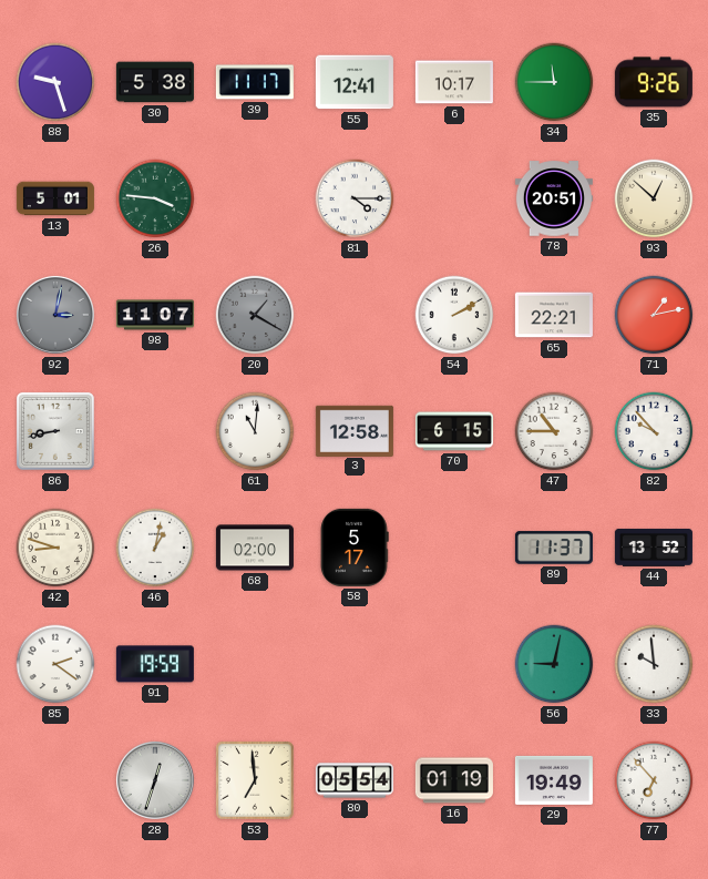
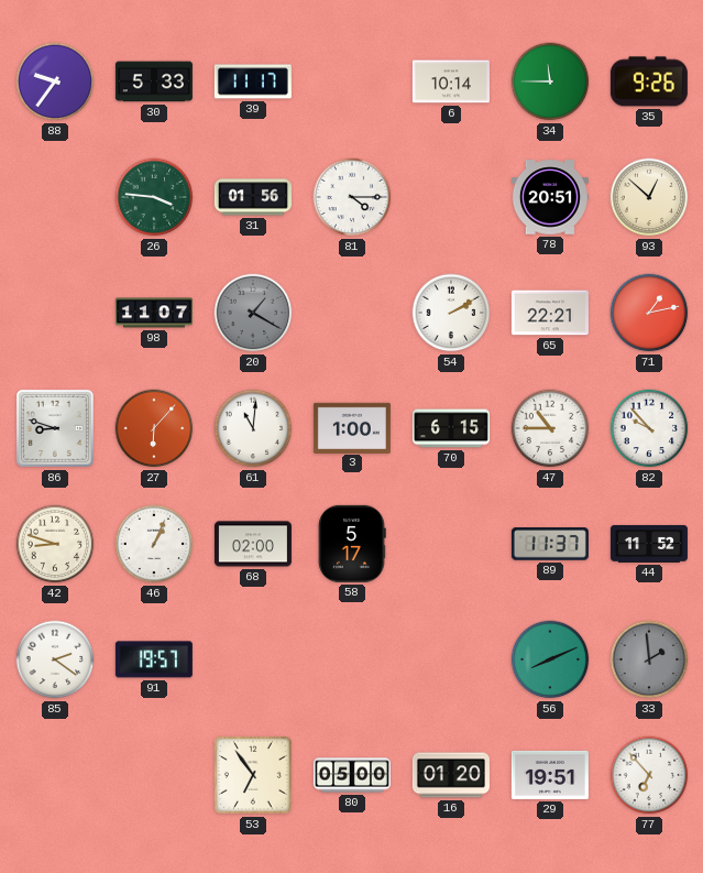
88: 9:27 -> 9:36 (55, 81)
30: 5:38 -> 5:33 (154, 81)
55: 12:41 -> none (355, 82)
6: 10:17 -> 10:14 (451, 81)
13: 5:01 -> none (55, 198)
31: none -> 01:56 (253, 197)
92: 3:02 -> none (55, 315)
86: 8:43 -> 8:48 (55, 428)
27: none -> 6:07 (154, 428)
3: 12:58 -> 1:00 (352, 427)
46: 1:02 -> 1:04 (154, 544)
44: 13:52 -> 11:52 (649, 544)
91: 19:59 -> 19:57 (154, 659)
56: 9:02 -> 8:11 (550, 659)
33: 9:59 -> 1:59 (649, 659)
33 dial: white -> grey (649, 659)
28: 12:33 -> none (155, 780)
53: 6:59 -> 6:54 (253, 775)
80: 05:54 -> 05:00 (352, 775)
16: 01:19 -> 01:20 (451, 775)
29: 19:49 -> 19:51 (550, 775)
